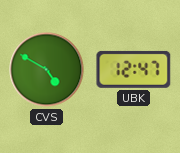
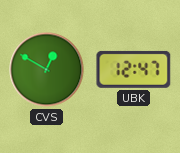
CVS: 4:50 -> 12:50 (47, 70)
